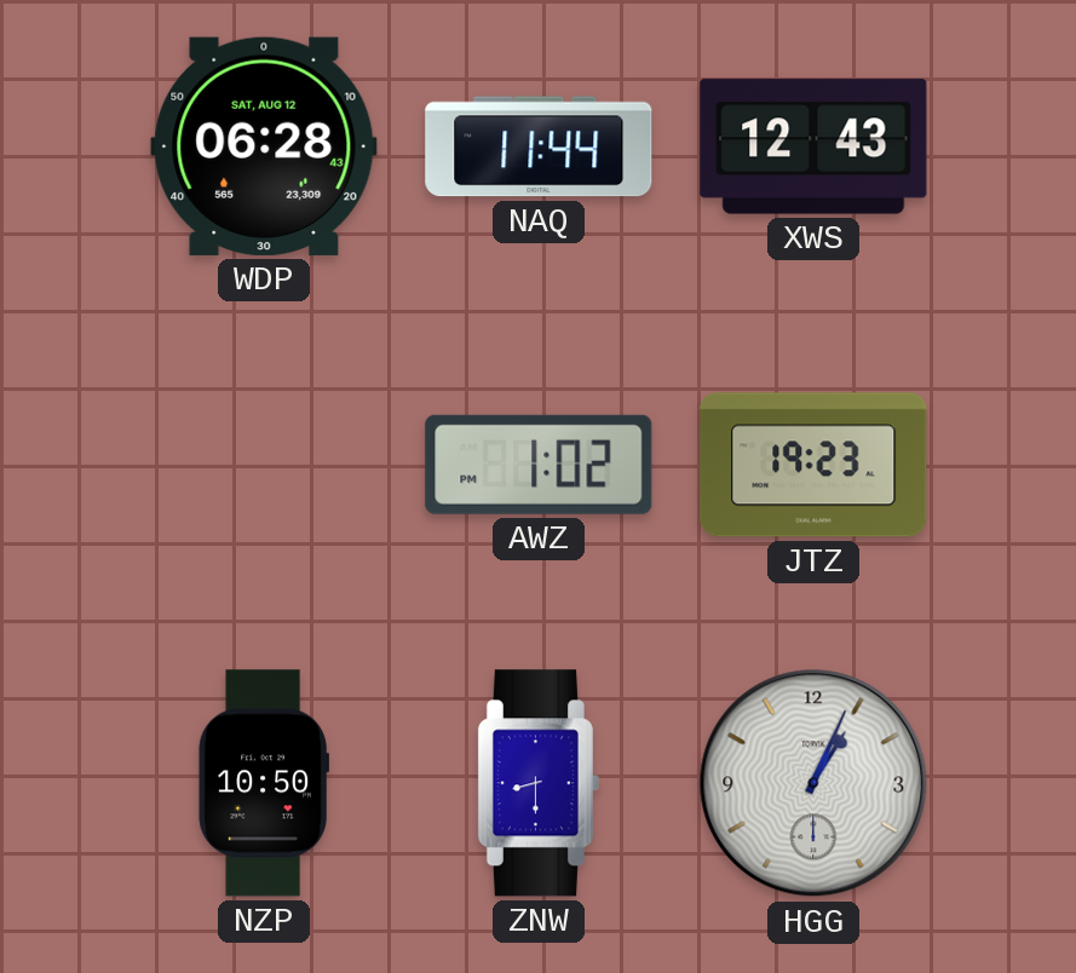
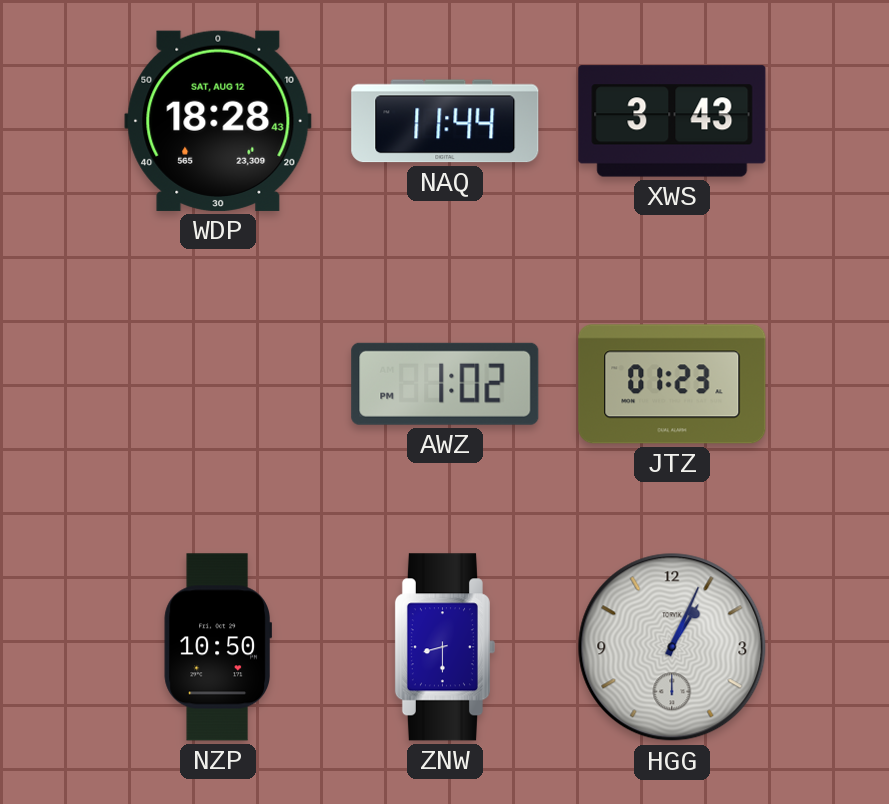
WDP: 06:28 -> 18:28 (218, 121)
XWS: 12:43 -> 3:43 (672, 121)
JTZ: 19:23 -> 01:23 (672, 384)
